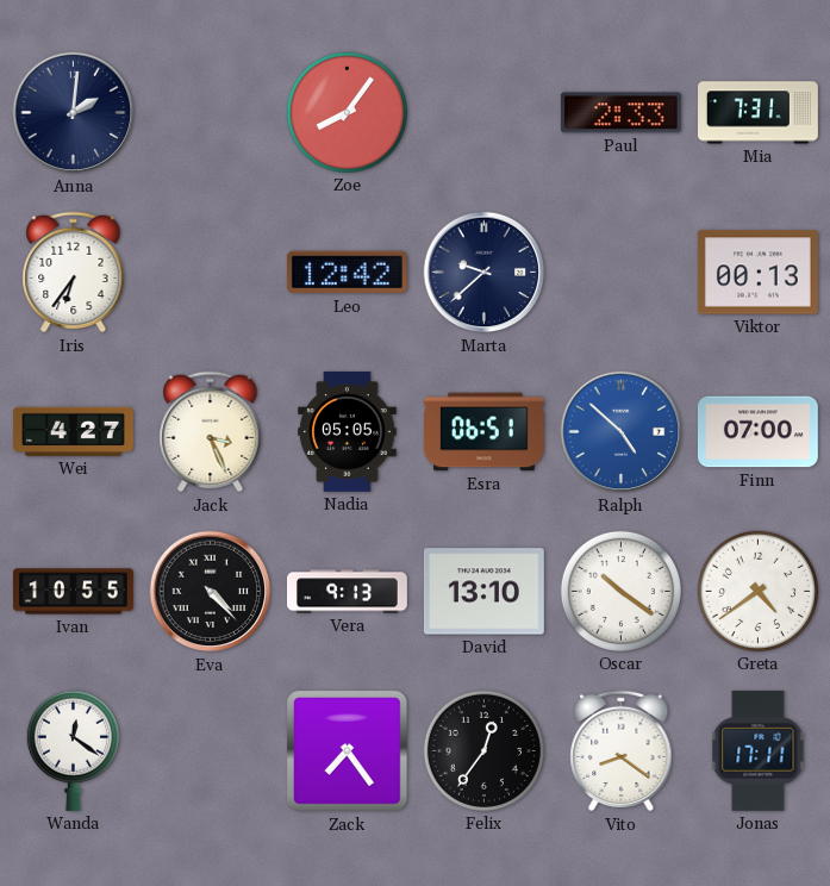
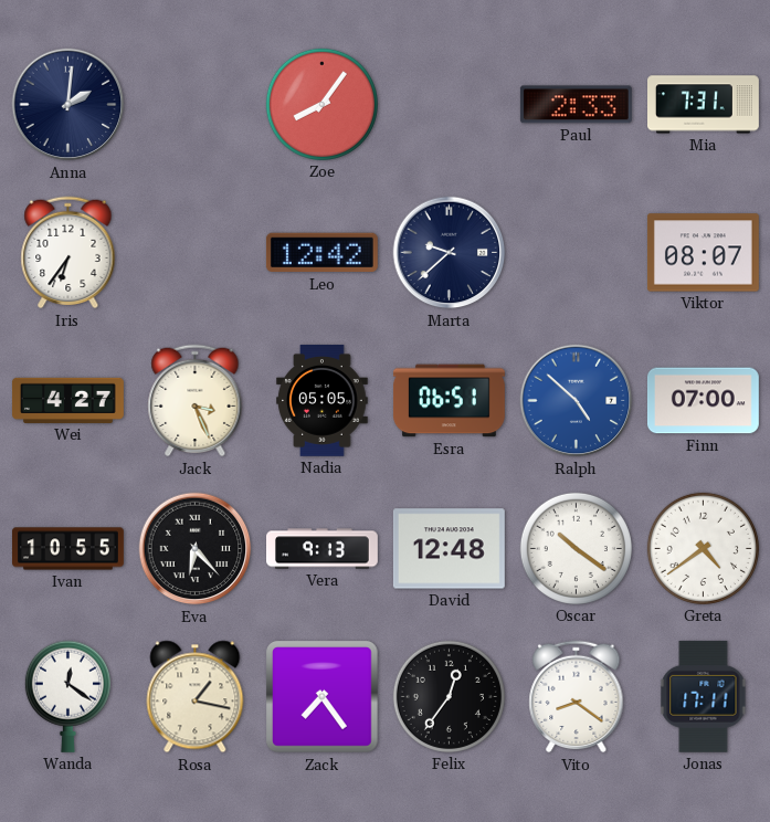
Viktor: 00:13 -> 08:07 (703, 253)
Eva: 4:23 -> 6:23 (196, 549)
David: 13:10 -> 12:48 (449, 549)
Rosa: none -> 1:17 (196, 697)
